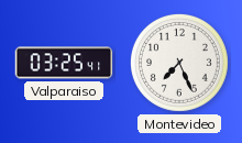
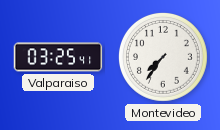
Montevideo: 7:26 -> 7:36 (163, 57)
